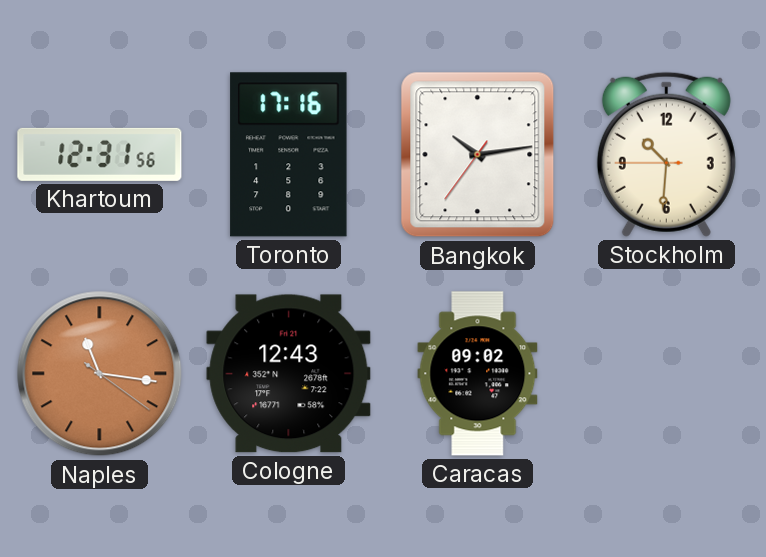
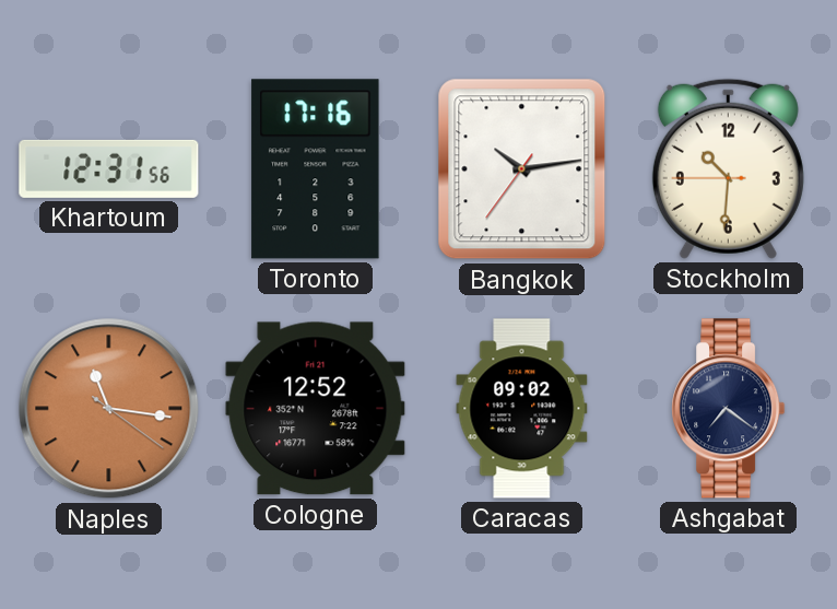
Cologne: 12:43 -> 12:52 (316, 409)
Ashgabat: none -> 7:21 (729, 409)
